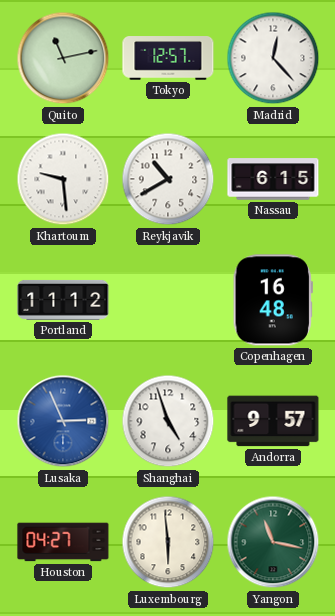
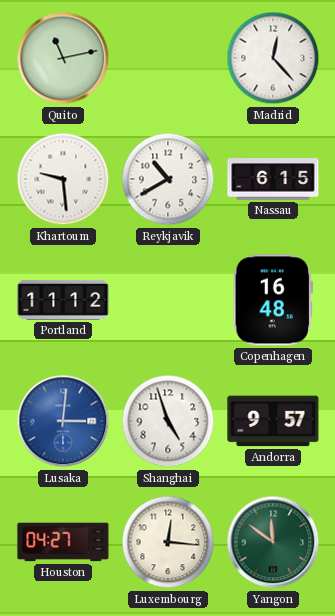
Tokyo: 12:57 -> none (168, 58)
Lusaka: 2:56 -> 3:01 (63, 421)
Luxembourg: 5:59 -> 12:16 (168, 542)
Yangon: 11:17 -> 11:51 (273, 542)
